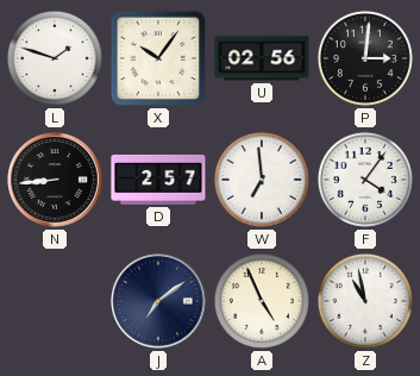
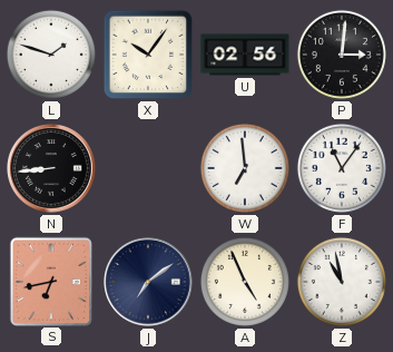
D: 2:57 -> none (158, 180)
F: 4:06 -> 11:06 (342, 168)
S: none -> 6:43 (51, 281)
